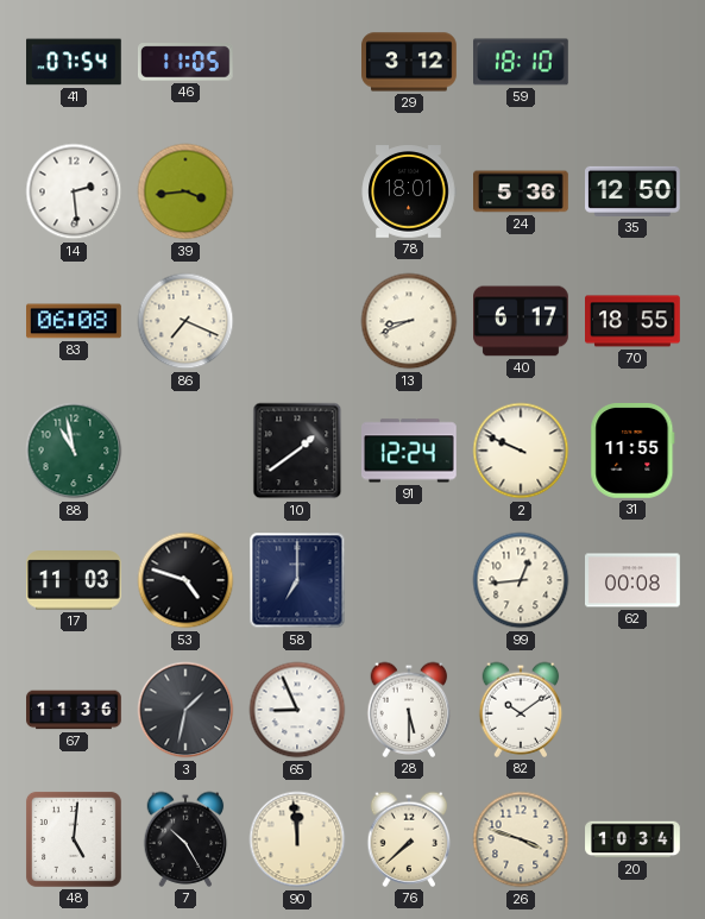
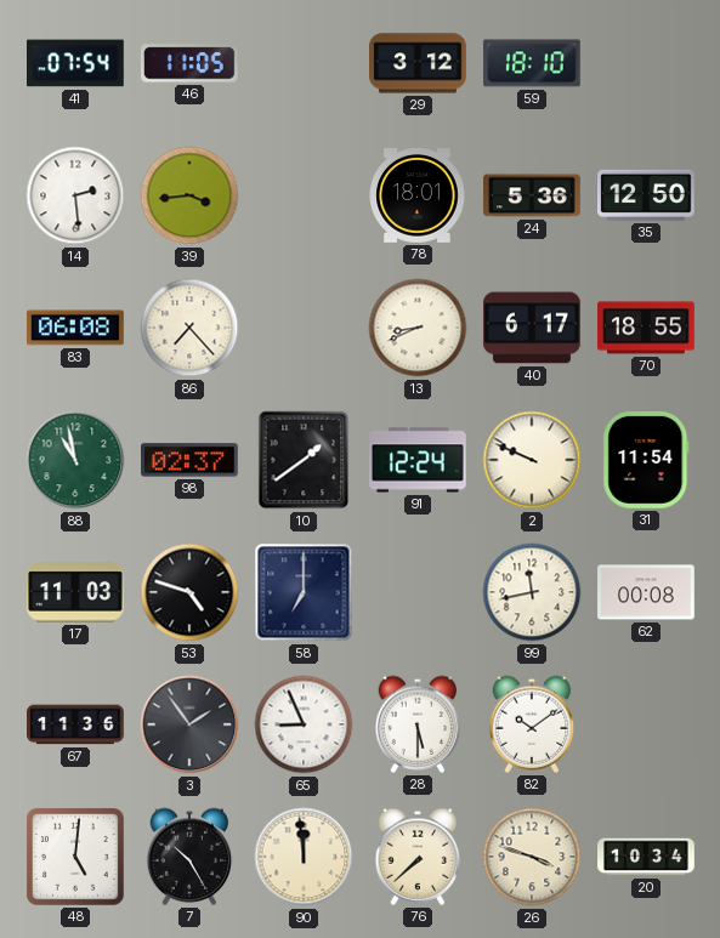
86: 7:19 -> 7:23 (189, 328)
98: none -> 02:37 (191, 460)
31: 11:55 -> 11:54 (646, 461)
99: 12:44 -> 11:43 (532, 592)
3: 1:32 -> 1:54 (189, 724)
